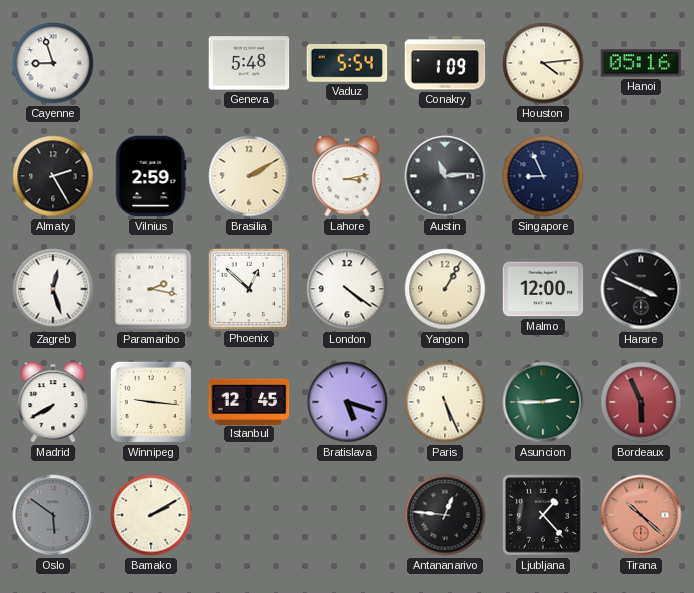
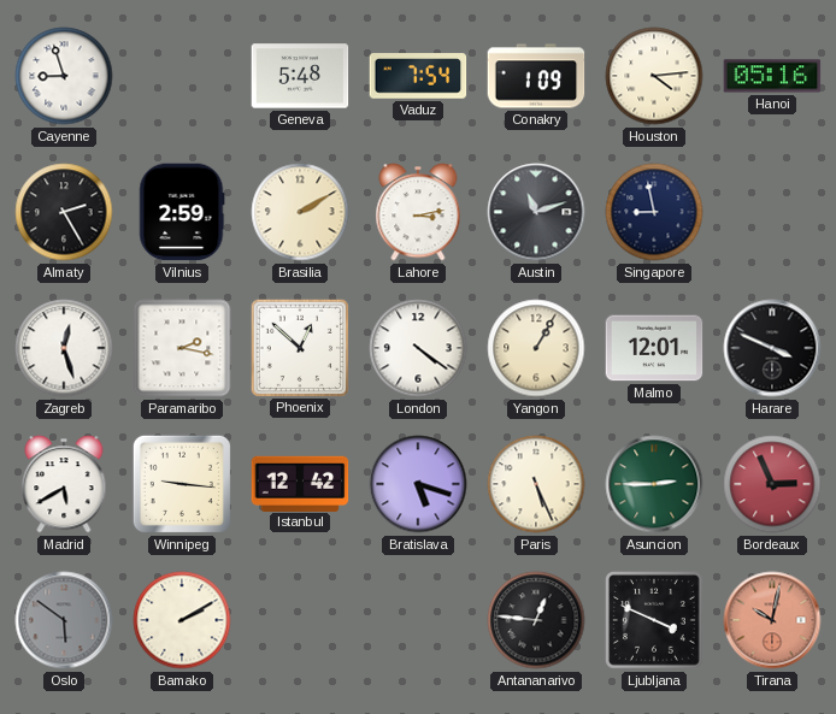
Vaduz: 5:54 -> 7:54 (418, 76)
Austin: 11:14 -> 11:12 (536, 212)
Singapore: 8:56 -> 8:58 (654, 212)
Malmo: 12:00 -> 12:01 (654, 348)
Madrid: 7:40 -> 5:40 (64, 484)
Istanbul: 12:45 -> 12:42 (300, 483)
Bordeaux: 5:56 -> 2:56 (772, 484)
Ljubljana: 1:23 -> 3:49 (655, 621)
Tirana: 10:22 -> 10:02 (772, 620)
